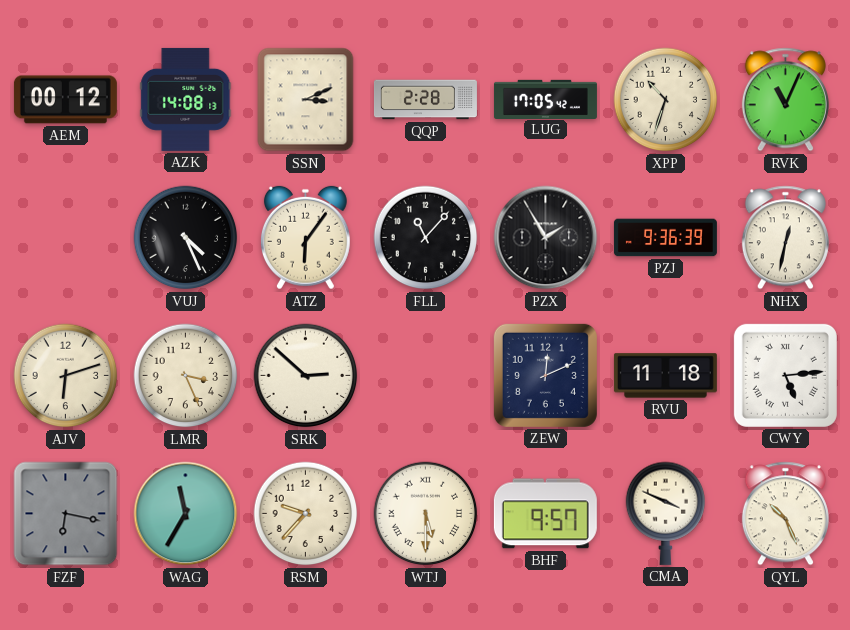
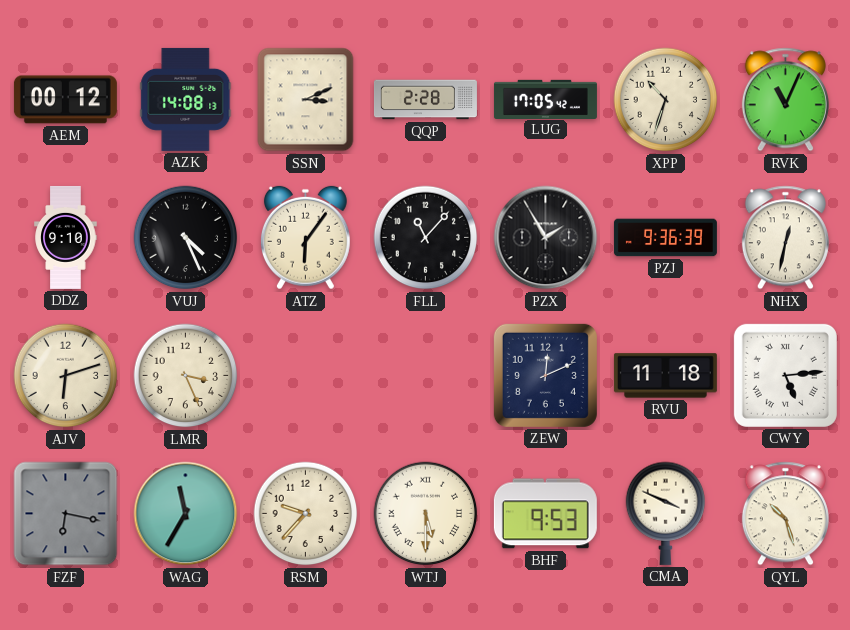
DDZ: none -> 9:10 (66, 237)
SRK: 2:52 -> none (306, 376)
BHF: 9:57 -> 9:53 (545, 514)
QYL: 10:26 -> 10:27 (785, 514)
